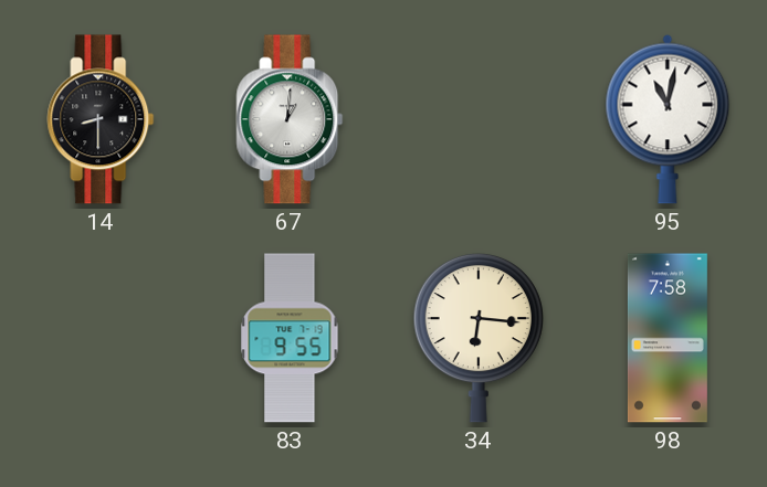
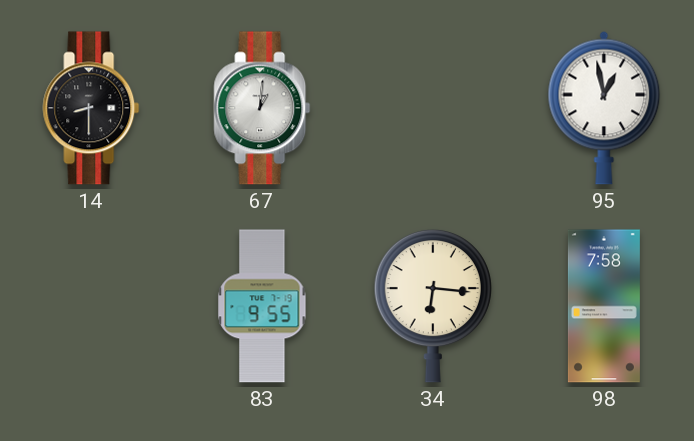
95: 11:02 -> 12:58 (604, 108)
